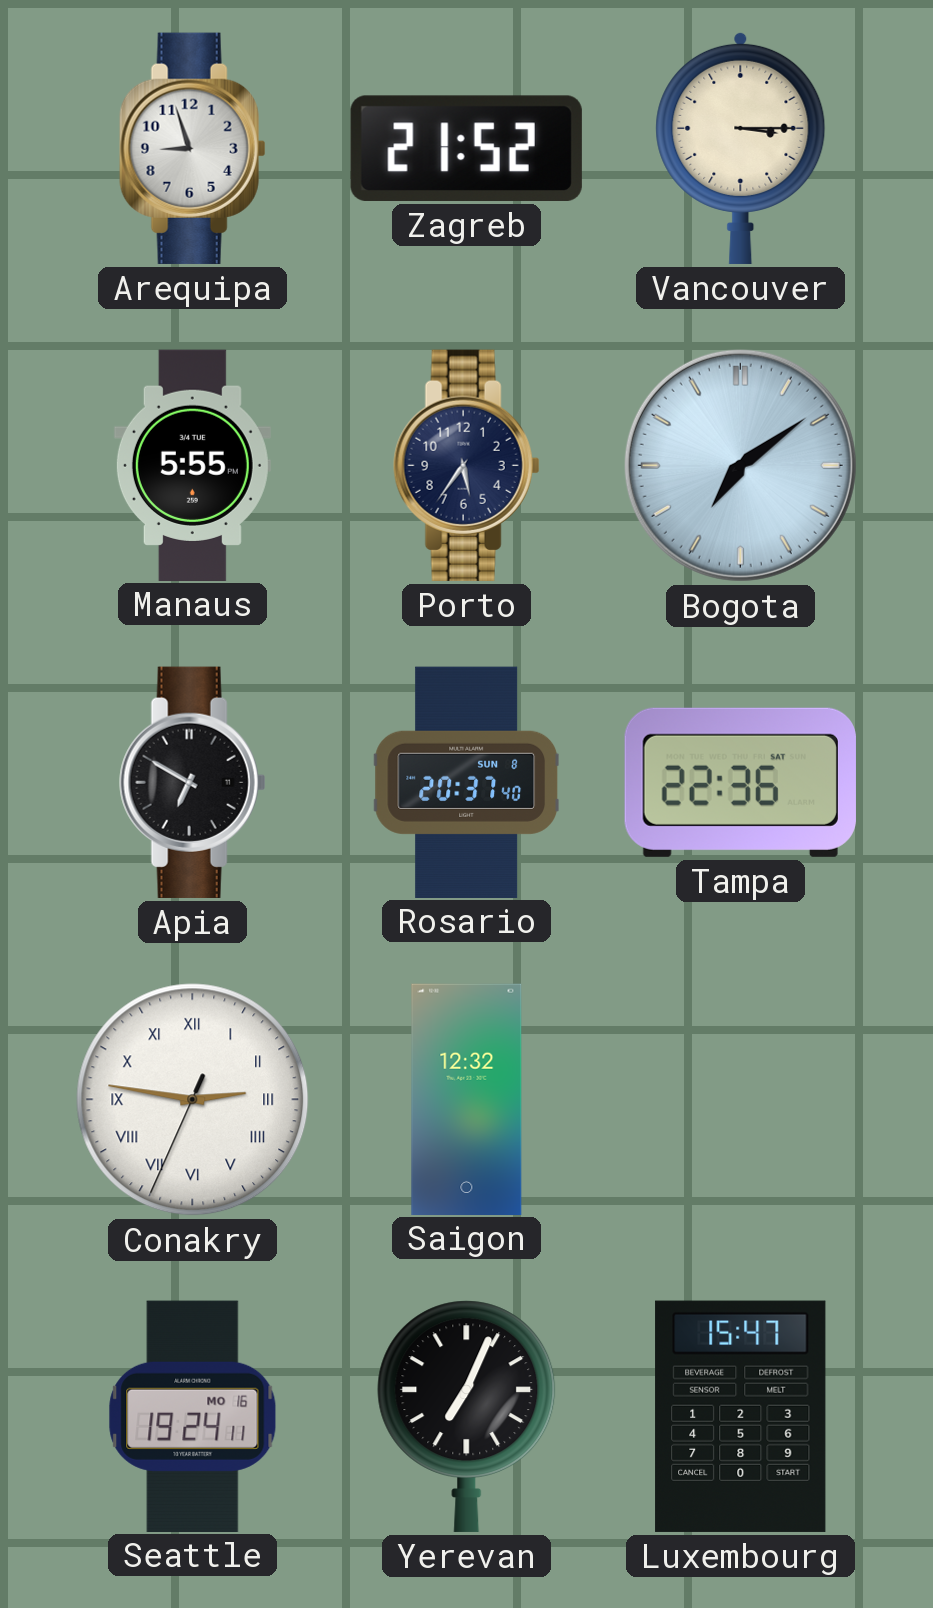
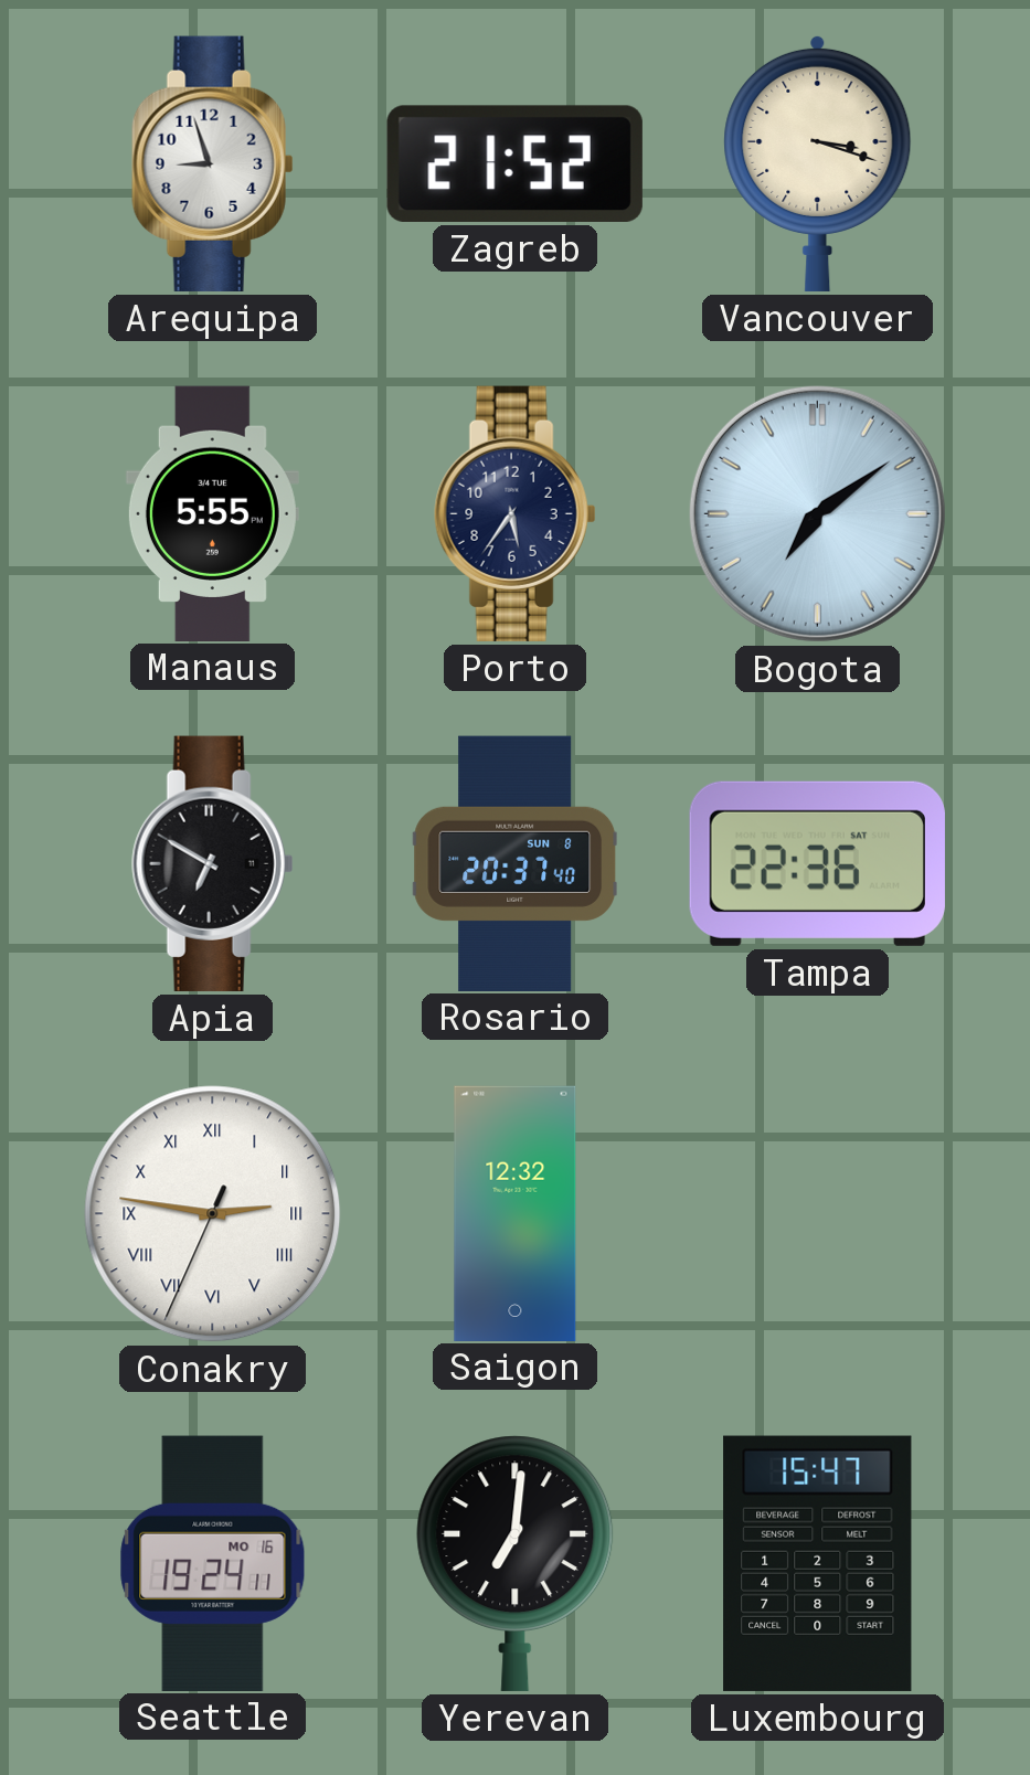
Vancouver: 3:15 -> 3:18 (818, 163)
Yerevan: 7:04 -> 7:01 (516, 1563)
